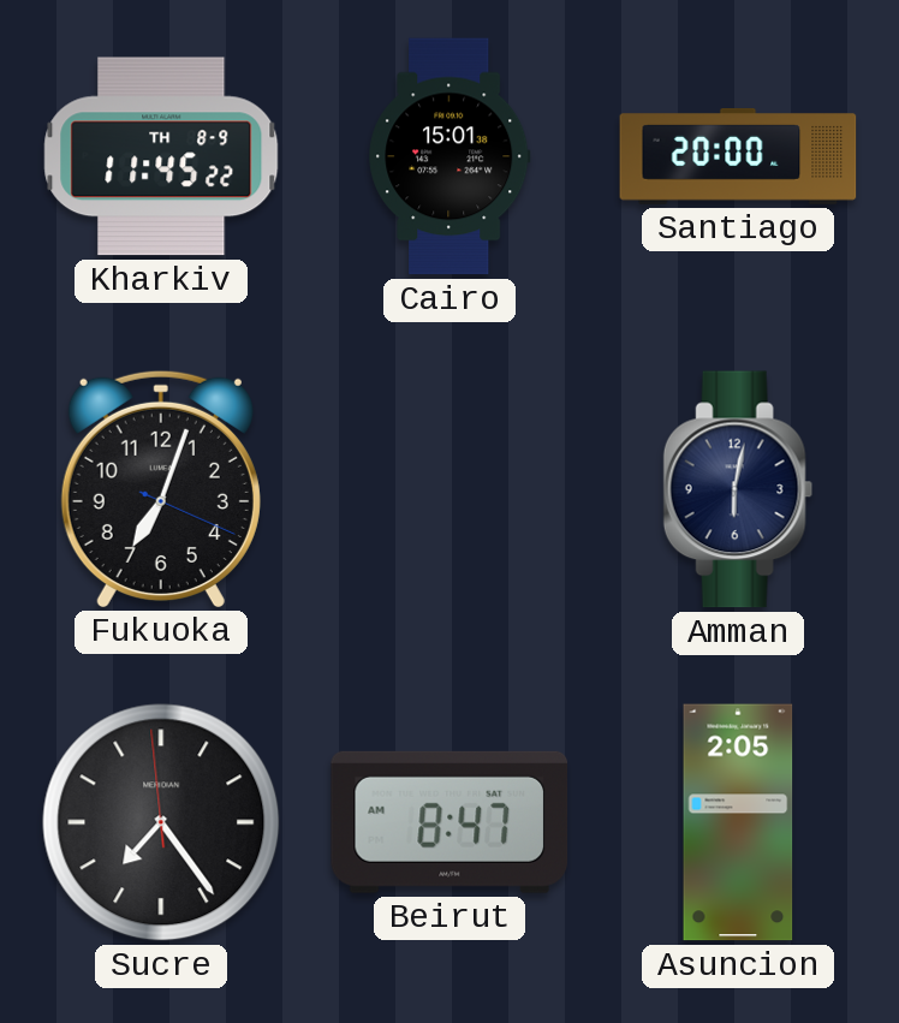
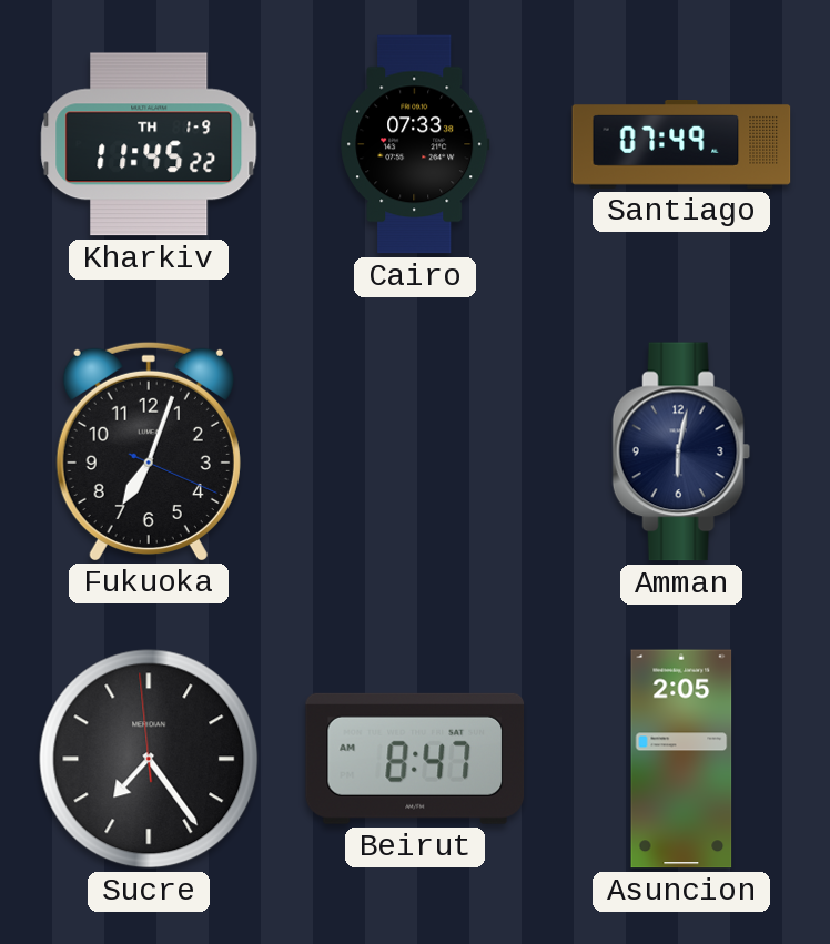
Kharkiv date: TH 8-9 -> TH 1-9 (149, 144)
Cairo: 15:01 -> 07:33 (415, 144)
Santiago: 20:00 -> 07:49 (681, 145)
